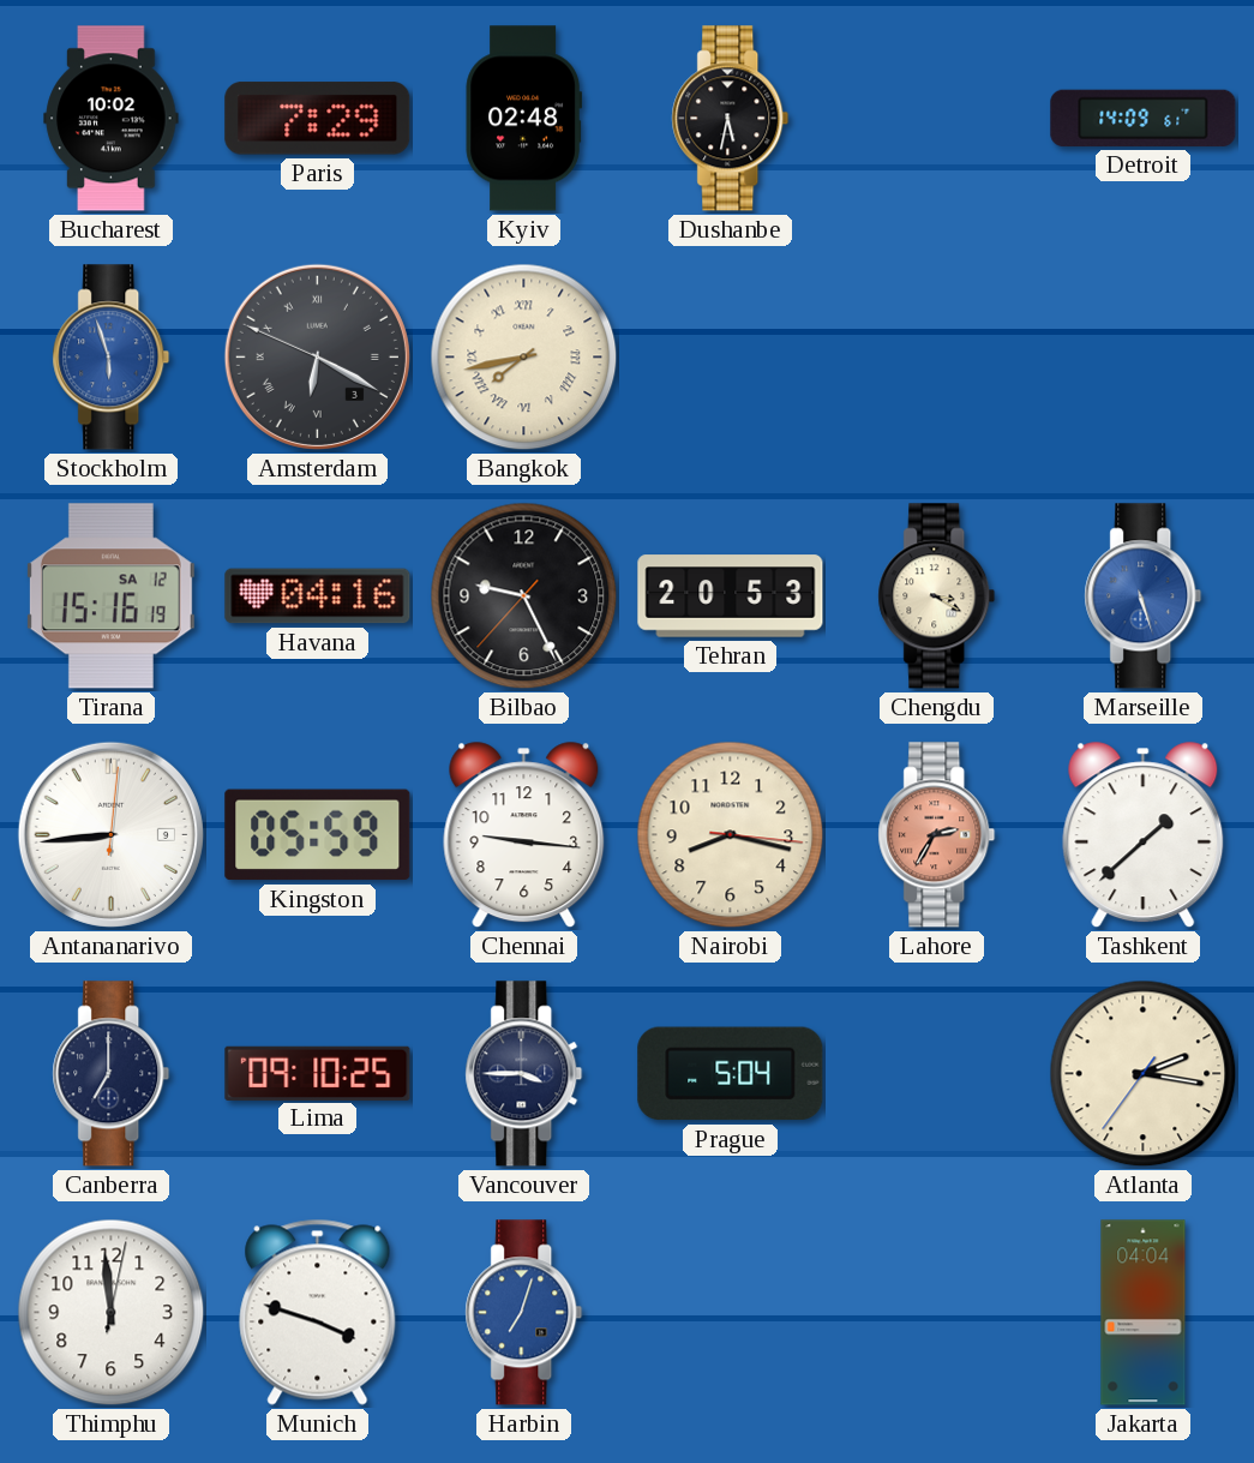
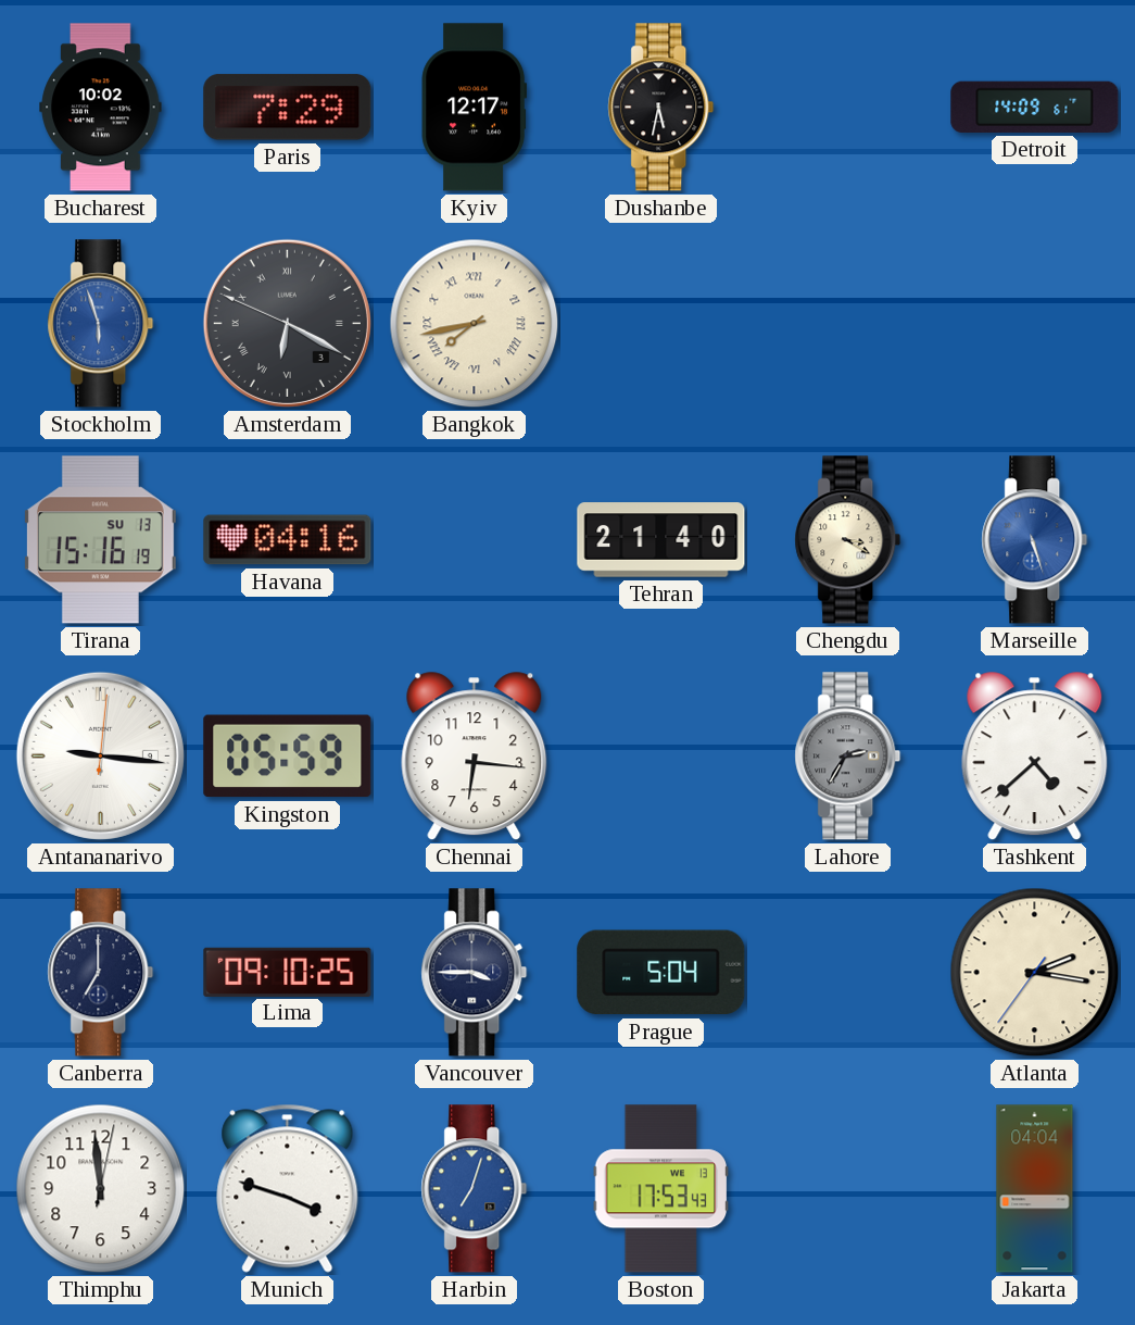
Kyiv: 02:48 -> 12:17 (475, 108)
Tirana date: SA 12 -> SU 13 (100, 540)
Bilbao: 9:25 -> none (524, 596)
Tehran: 20:53 -> 21:40 (661, 540)
Antananarivo: 8:44 -> 9:16 (100, 755)
Chennai: 9:16 -> 6:16 (475, 757)
Nairobi: 8:17 -> none (731, 835)
Lahore dial: salmon -> grey (848, 757)
Tashkent: 1:38 -> 4:38 (1035, 757)
Boston: none -> 17:53 (661, 1189)
